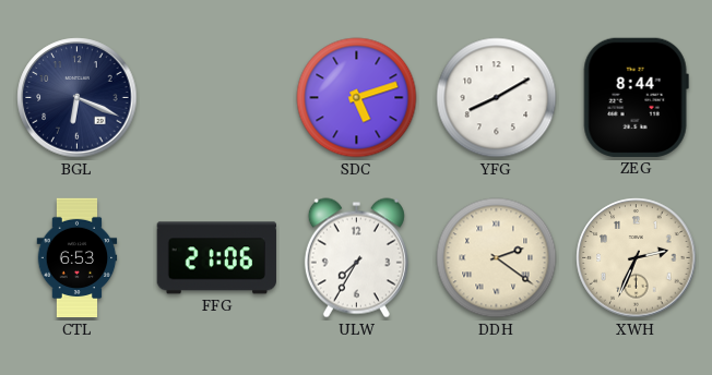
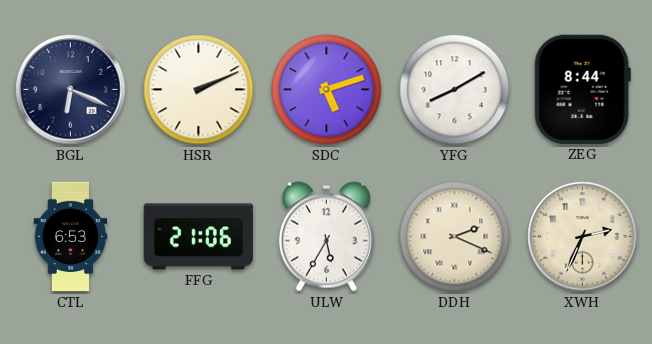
HSR: none -> 2:11 (199, 90)
ULW: 7:35 -> 5:35 (326, 237)
DDH: 2:21 -> 2:19 (455, 237)
